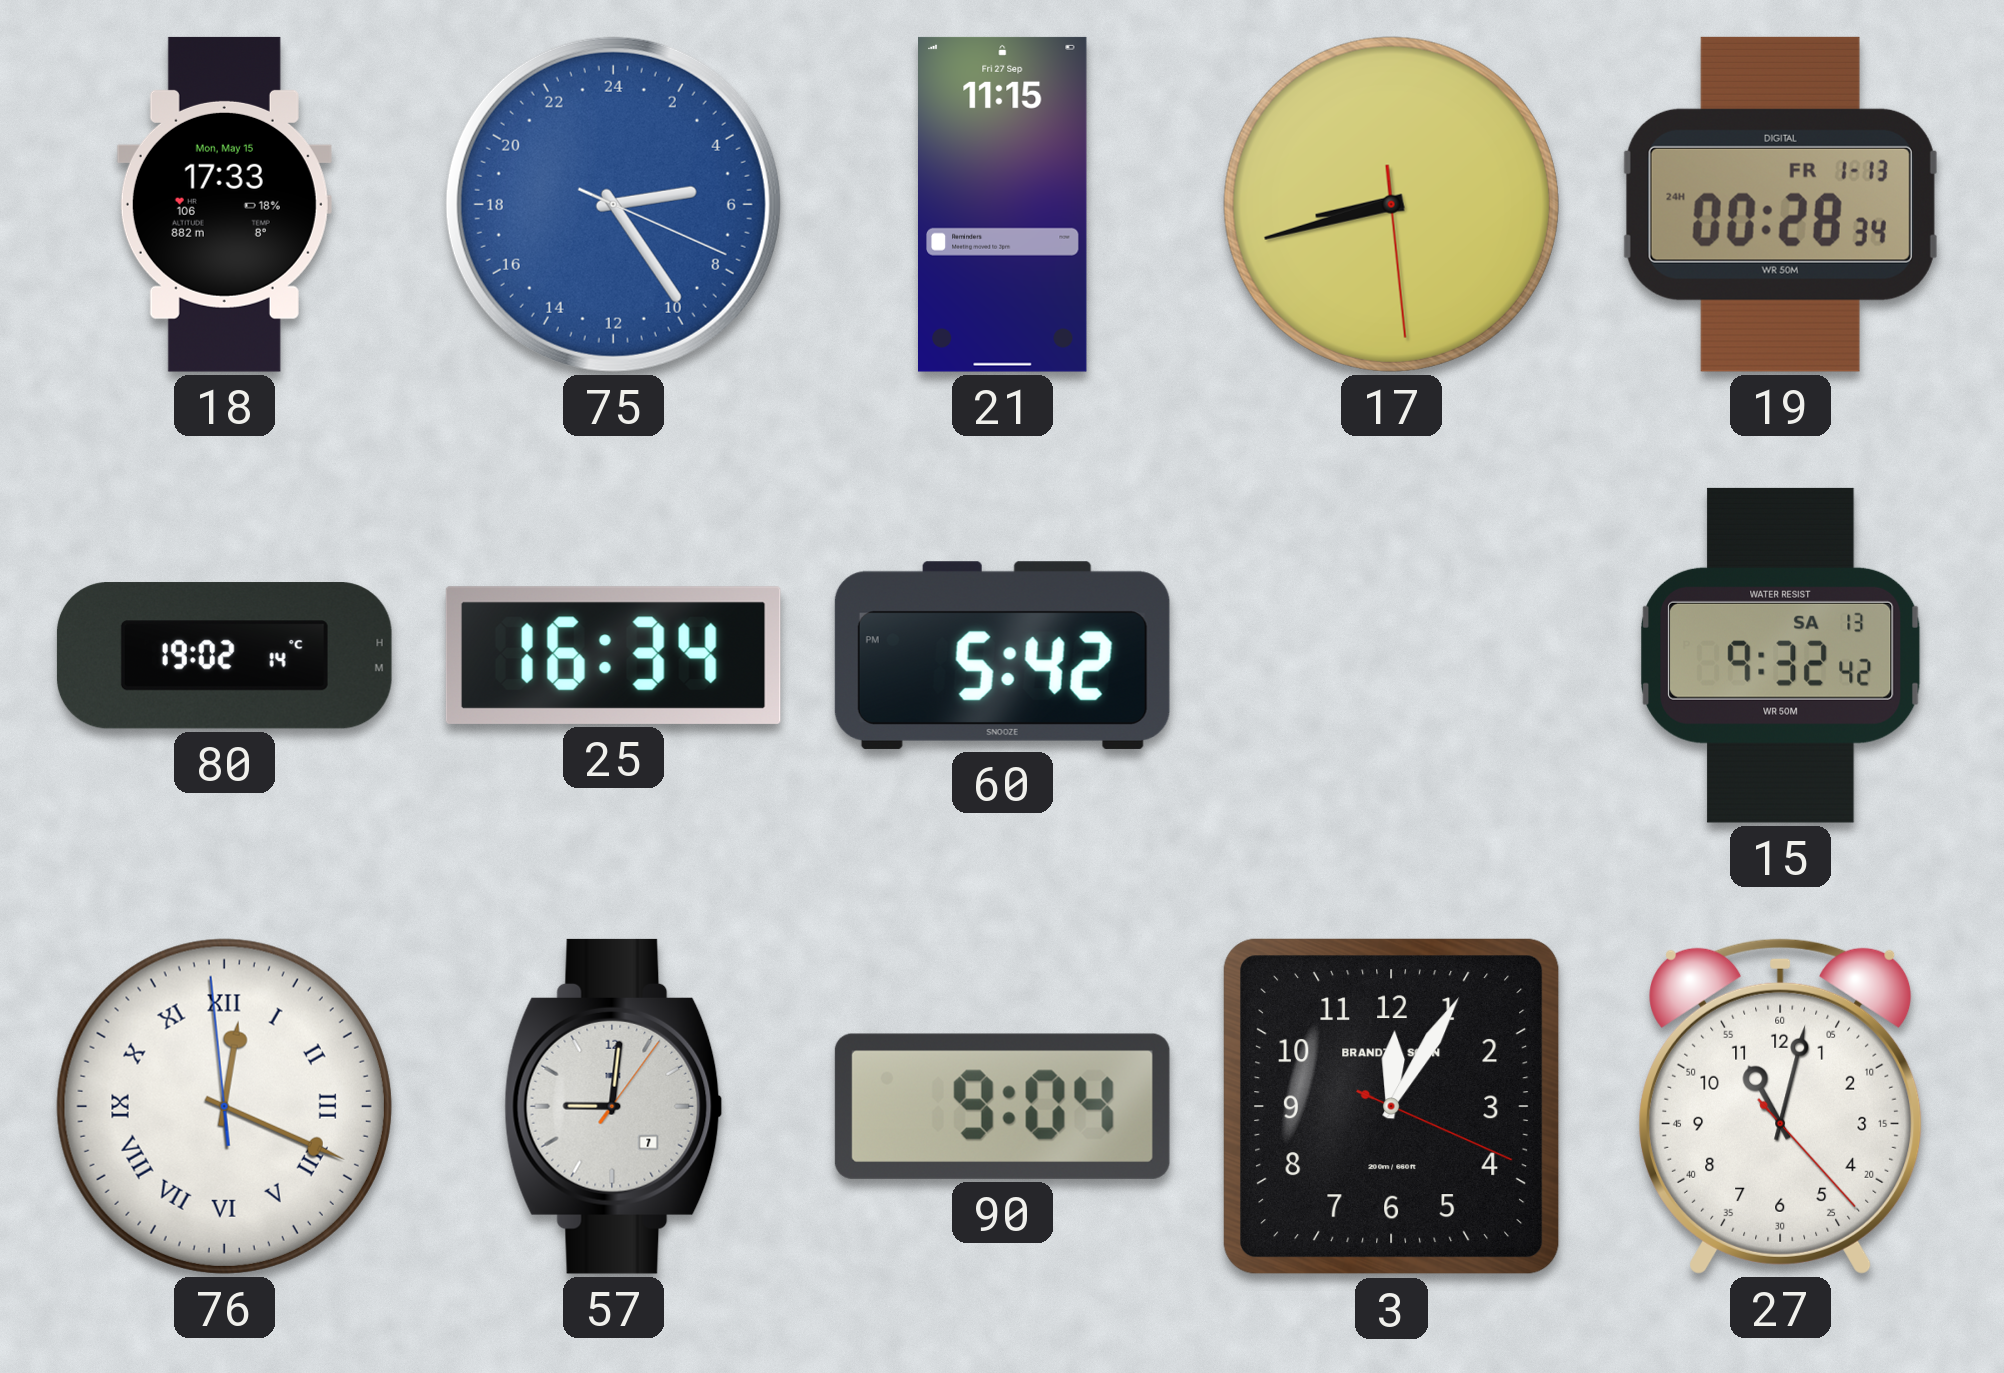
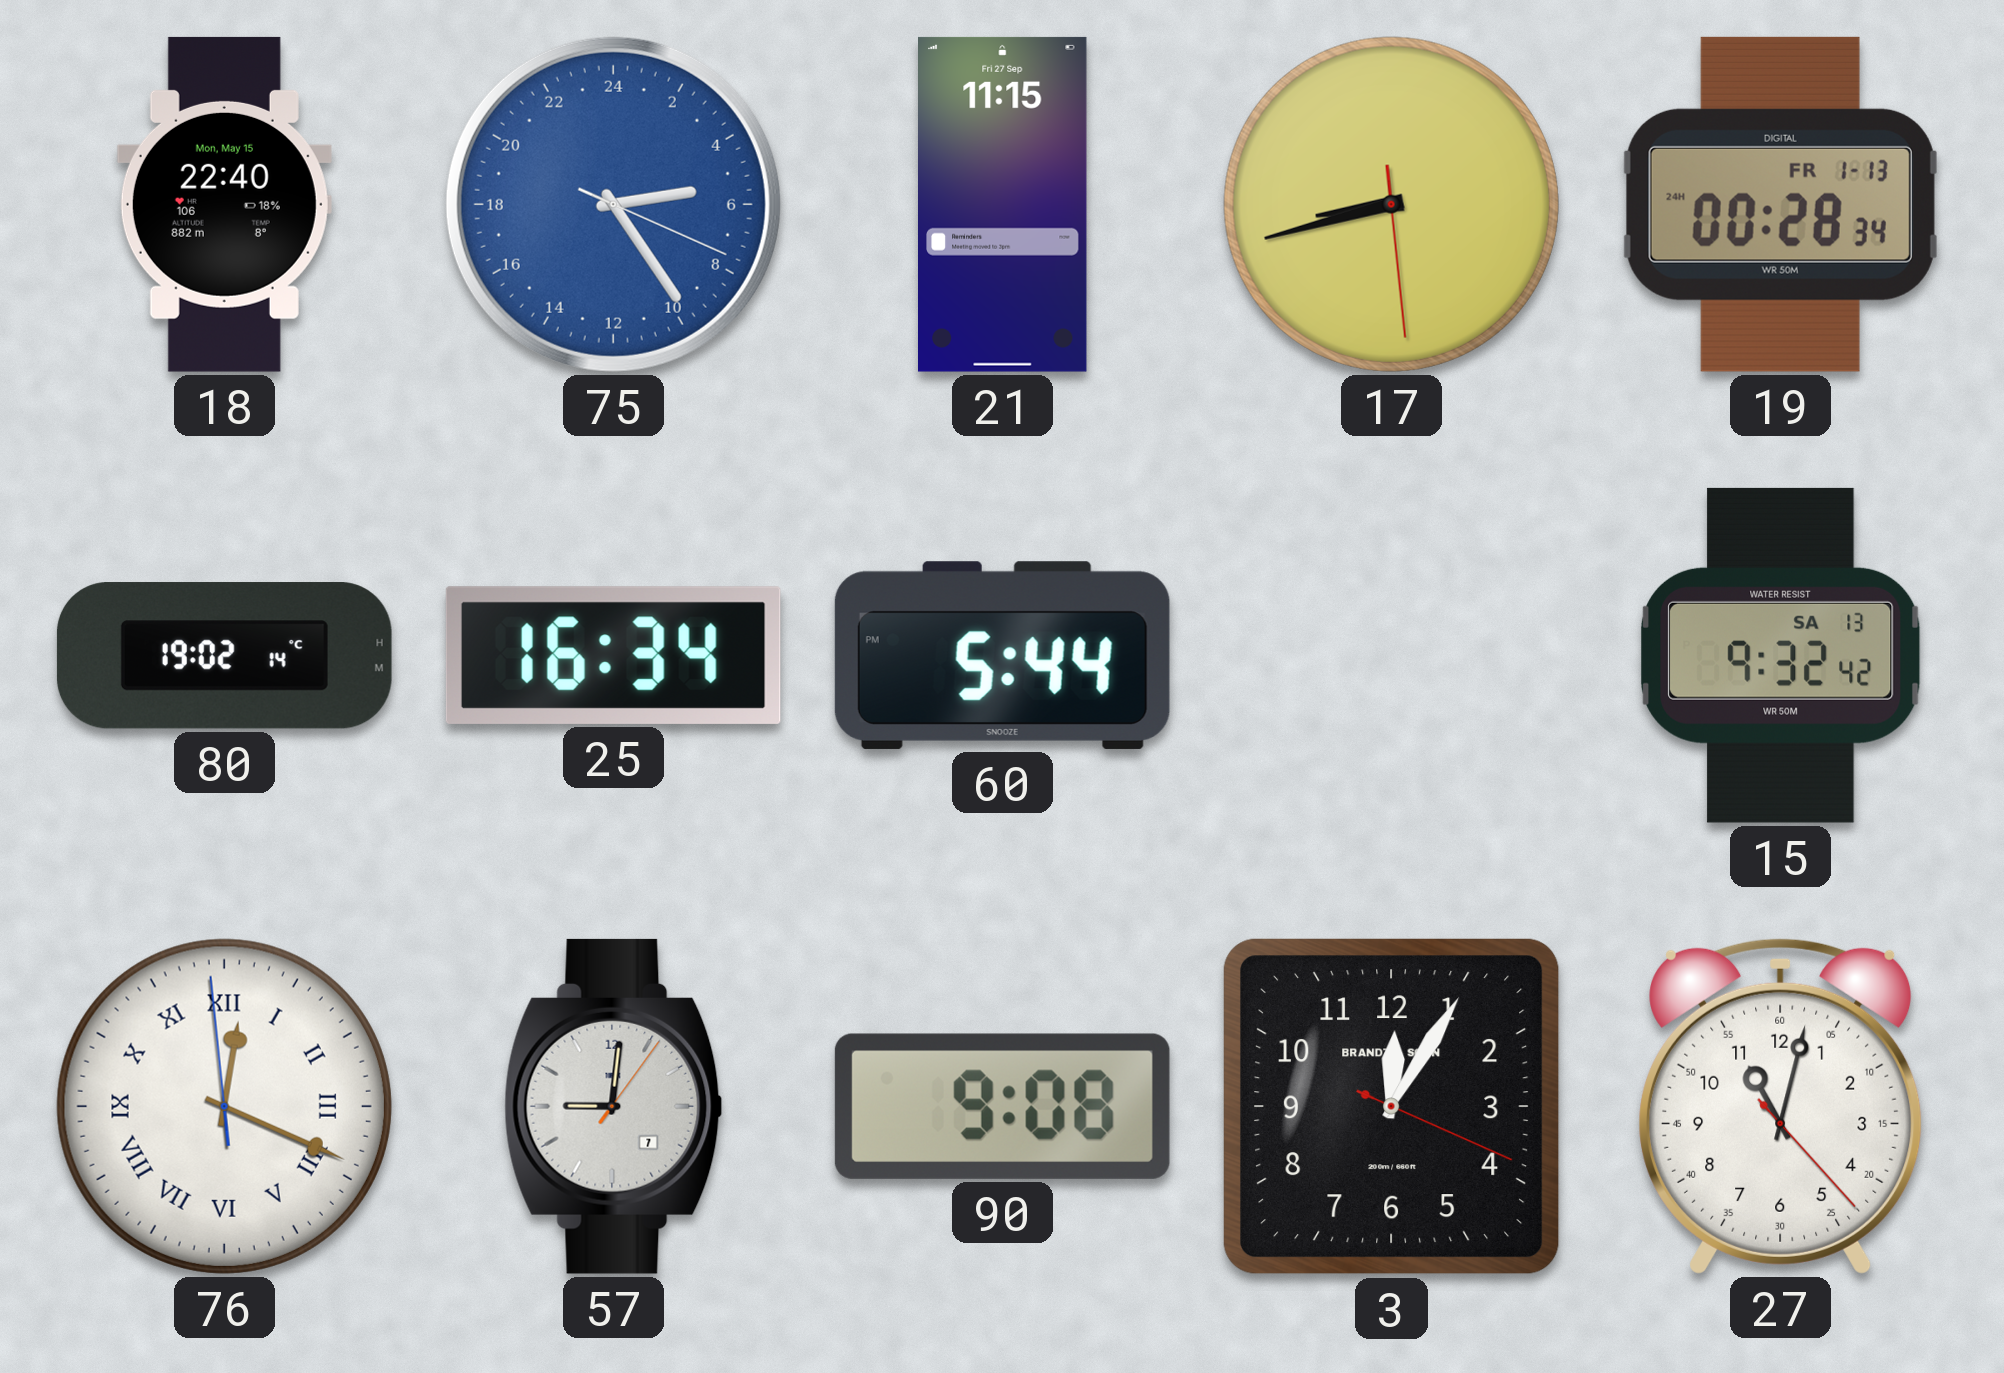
18: 17:33 -> 22:40 (224, 204)
60: 5:42 -> 5:44 (1002, 655)
90: 9:04 -> 9:08 (1002, 1106)
